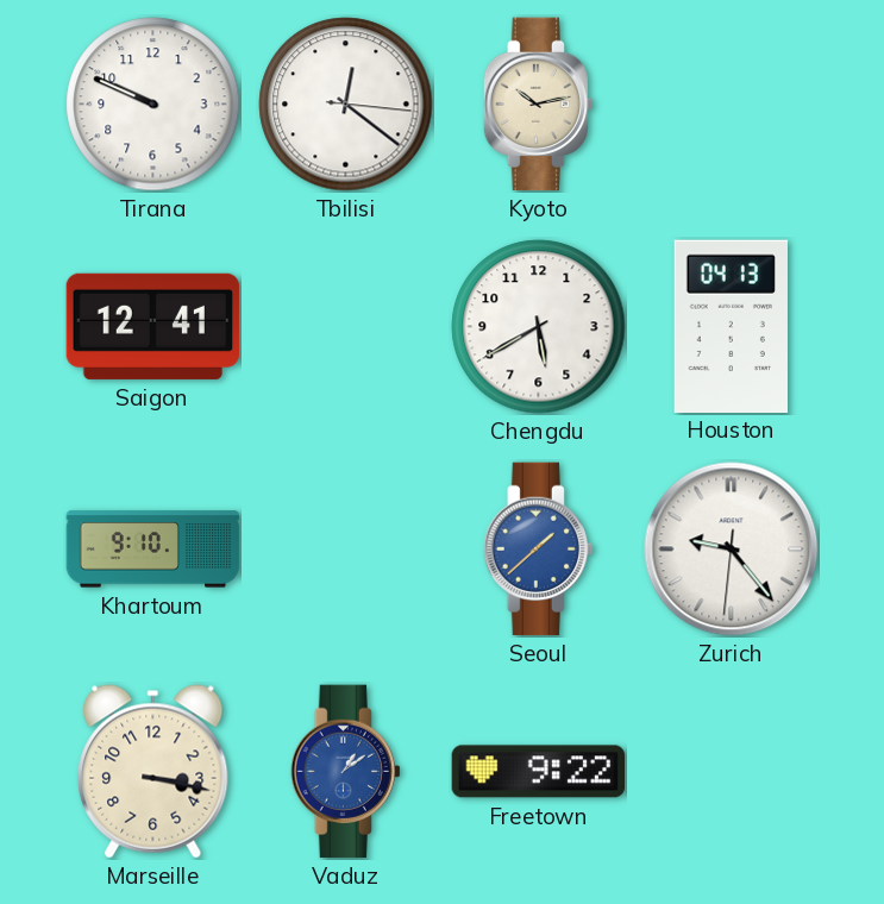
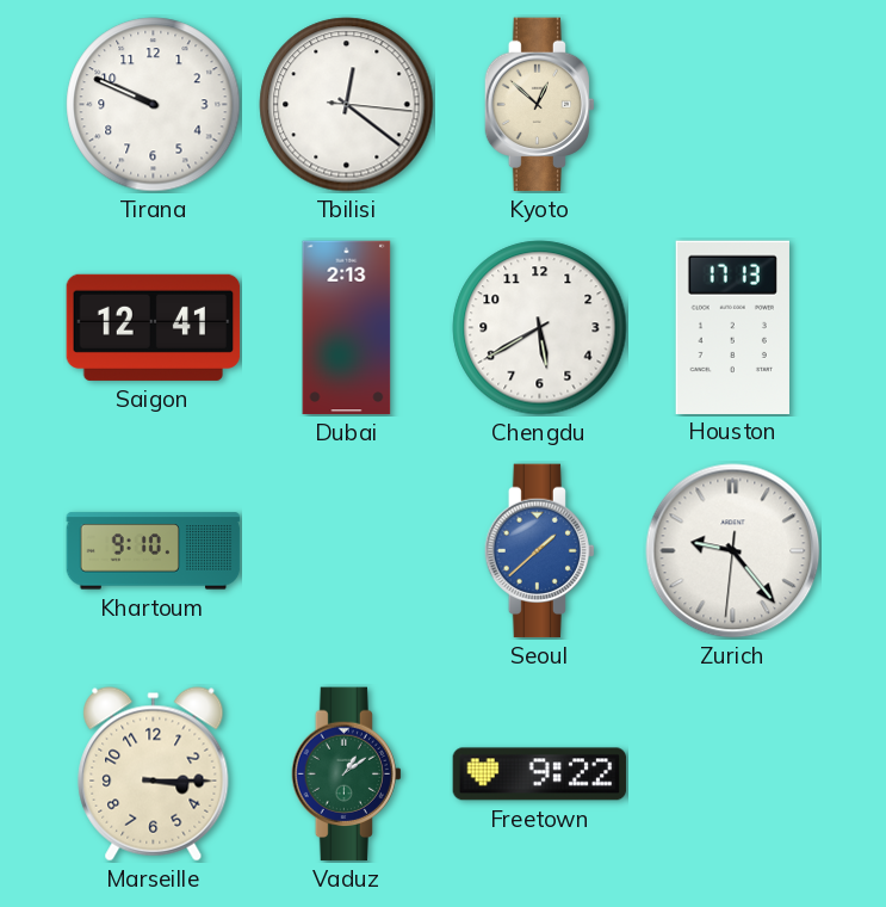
Kyoto: 10:13 -> 12:52 (539, 105)
Dubai: none -> 2:13 (347, 328)
Houston: 04:13 -> 17:13 (732, 327)
Marseille: 3:17 -> 3:15 (154, 775)
Vaduz dial: blue -> green (346, 775)
